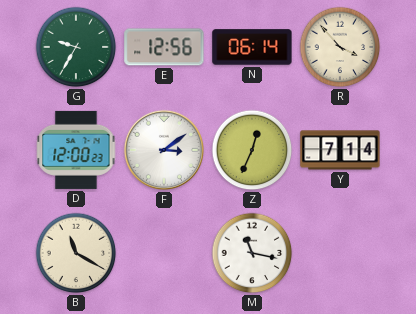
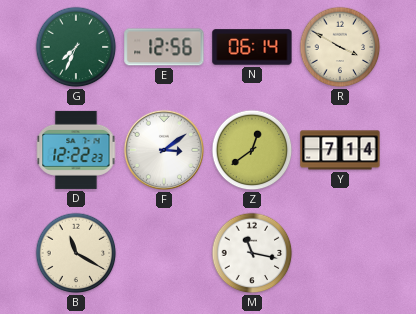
G: 9:35 -> 7:34 (76, 47)
R: 3:53 -> 3:50 (340, 47)
D: 12:00 -> 12:22 (76, 150)
Z: 12:34 -> 12:39 (252, 150)
